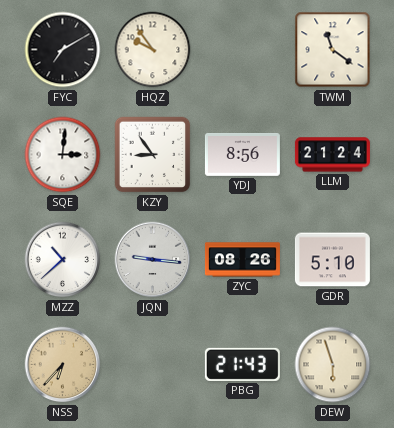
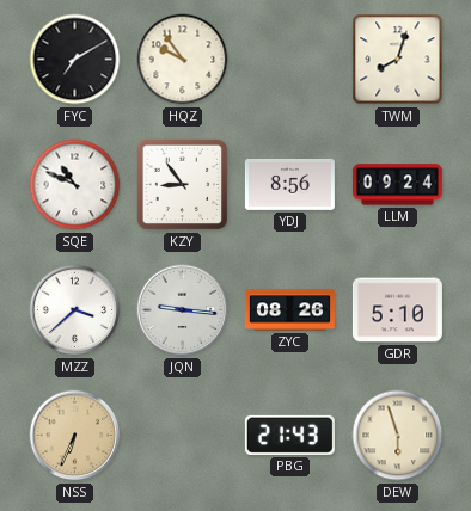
TWM: 11:21 -> 8:03 (398, 60)
SQE: 3:01 -> 10:49 (75, 185)
LLM: 21:24 -> 09:24 (397, 185)
MZZ: 10:38 -> 3:38 (75, 310)
NSS: 6:37 -> 6:34 (75, 436)
